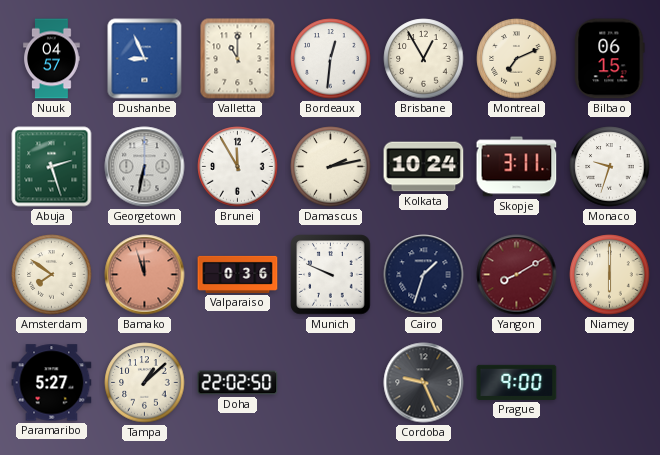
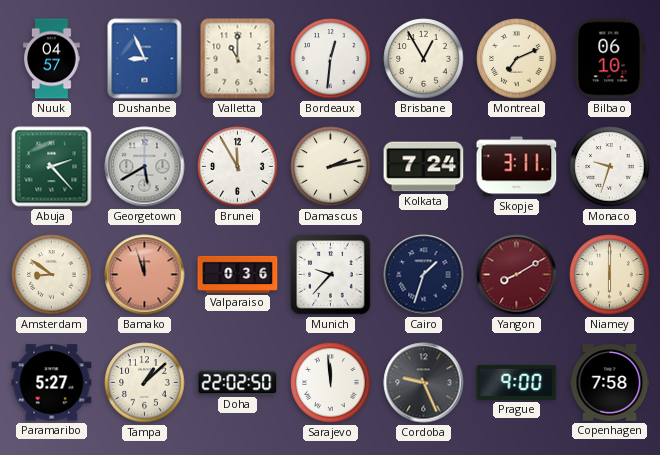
Bilbao: 06:15 -> 06:10 (610, 59)
Abuja: 2:27 -> 2:23 (52, 167)
Georgetown: 6:32 -> 5:40 (145, 167)
Kolkata: 10:24 -> 7:24 (424, 167)
Amsterdam: 7:51 -> 8:51 (52, 275)
Munich: 9:49 -> 9:37 (331, 275)
Sarajevo: none -> 11:59 (331, 383)
Copenhagen: none -> 7:58 (610, 383)
